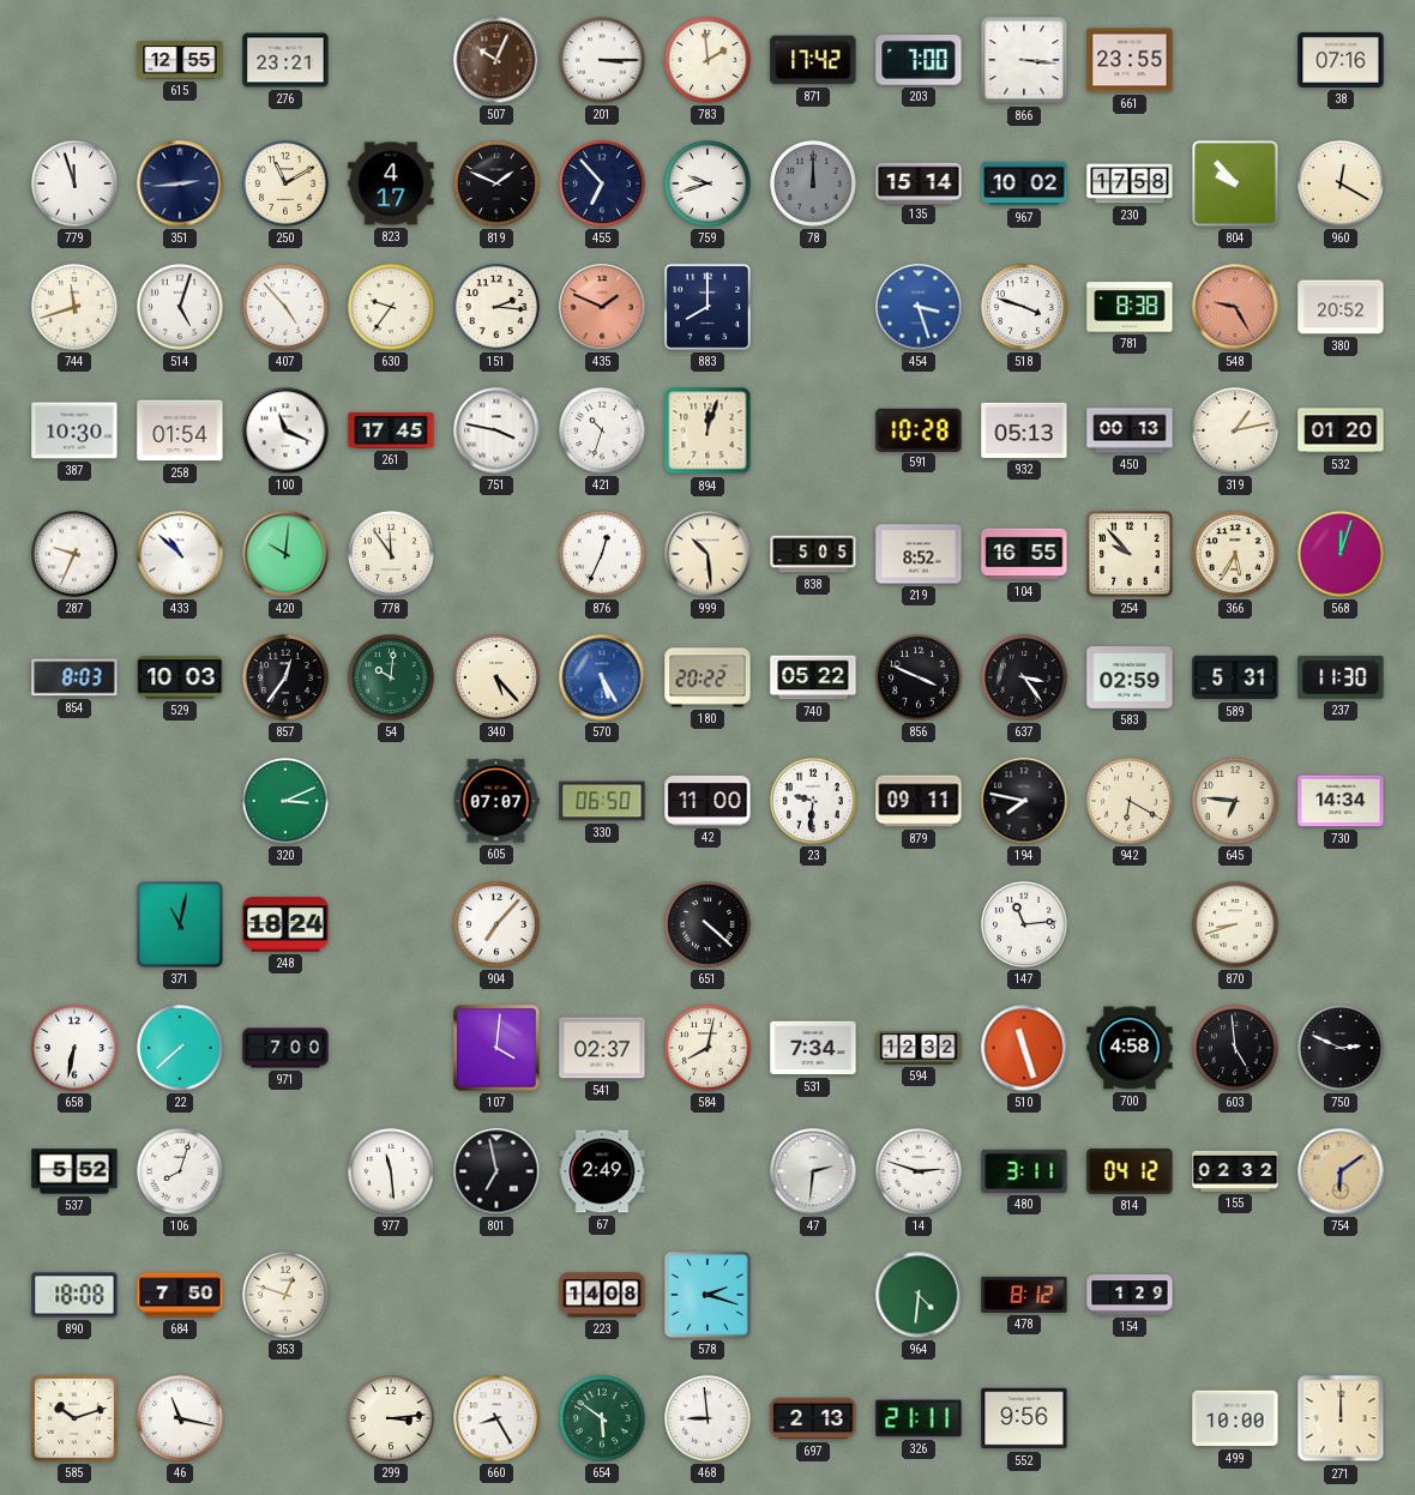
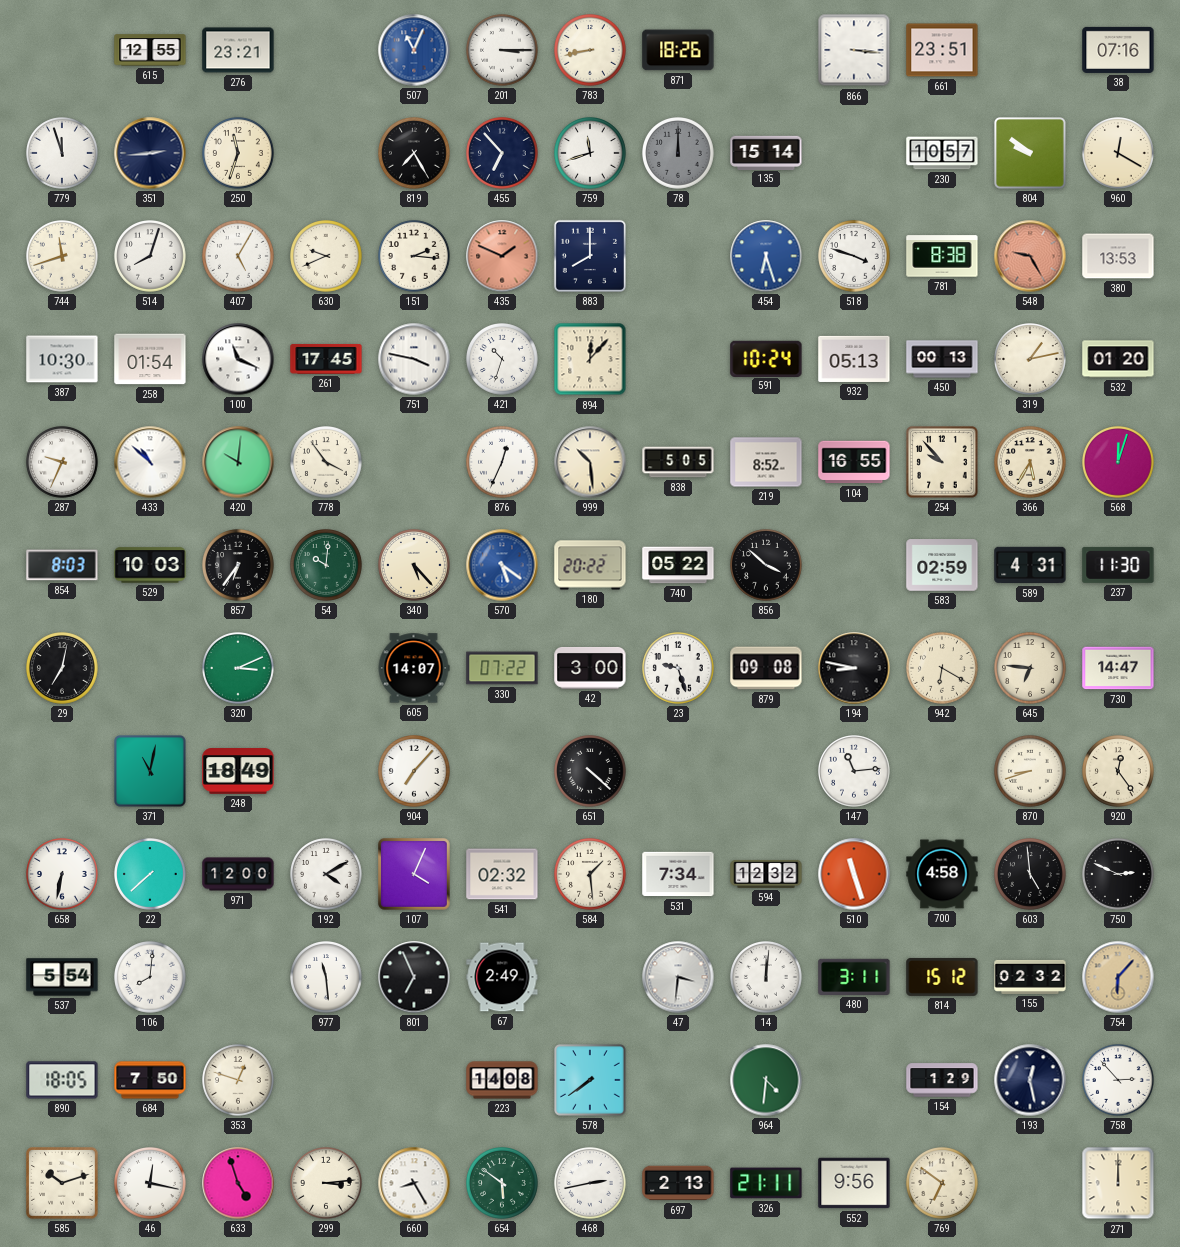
507: 10:04 -> 11:04 (414, 50)
507 dial: brown -> blue (414, 50)
783: 1:59 -> 8:43 (591, 51)
871: 17:42 -> 18:26 (678, 50)
203: 7:00 -> none (919, 61)
661: 23:55 -> 23:51 (942, 50)
250: 11:10 -> 11:33 (239, 154)
823: 4:17 -> none (391, 183)
819: 1:49 -> 7:25 (415, 154)
759: 9:42 -> 11:42 (591, 154)
967: 10:02 -> none (1024, 183)
230: 17:58 -> 10:57 (942, 153)
804: 9:53 -> 9:51 (1031, 154)
514: 5:03 -> 8:03 (151, 257)
407: 4:53 -> 5:05 (239, 257)
630: 9:36 -> 9:41 (327, 257)
454: 3:27 -> 6:27 (766, 256)
380: 20:52 -> 13:53 (1118, 256)
894: 12:03 -> 12:07 (590, 359)
591: 10:28 -> 10:24 (766, 358)
778: 11:54 -> 3:54 (327, 463)
857: 12:36 -> 6:36 (239, 566)
570: 5:25 -> 5:21 (502, 565)
856: 3:49 -> 3:52 (767, 566)
637: 3:24 -> none (1025, 679)
589: 5:31 -> 4:31 (1030, 565)
29: none -> 7:02 (63, 669)
605: 07:07 -> 14:07 (414, 668)
330: 06:50 -> 07:22 (502, 668)
42: 11:00 -> 3:00 (590, 668)
23: 9:31 -> 9:27 (679, 669)
879: 09:11 -> 09:08 (766, 668)
194: 7:47 -> 8:47 (854, 668)
730: 14:34 -> 14:47 (1118, 668)
248: 18:24 -> 18:49 (238, 771)
920: none -> 12:24 (1119, 772)
971: 7:00 -> 12:00 (238, 874)
192: none -> 4:10 (327, 875)
107: 4:01 -> 4:04 (414, 874)
541: 02:37 -> 02:32 (502, 874)
584: 8:02 -> 1:29 (591, 875)
537: 5:52 -> 5:54 (62, 977)
106: 8:03 -> 8:01 (151, 978)
801: 6:58 -> 6:56 (414, 977)
47: 2:31 -> 3:31 (678, 977)
14: 2:48 -> 12:01 (767, 978)
814: 04:12 -> 15:12 (942, 977)
754: 6:09 -> 6:07 (1118, 977)
890: 18:08 -> 18:05 (62, 1080)
578: 2:18 -> 7:39 (591, 1081)
478: 8:12 -> none (1024, 1295)
193: none -> 12:28 (1030, 1080)
758: none -> 2:53 (1119, 1081)
46: 11:17 -> 12:17 (151, 1184)
633: none -> 4:57 (238, 1183)
468: 8:59 -> 2:43 (591, 1184)
769: none -> 6:51 (943, 1184)
499: 10:00 -> none (1235, 1418)
